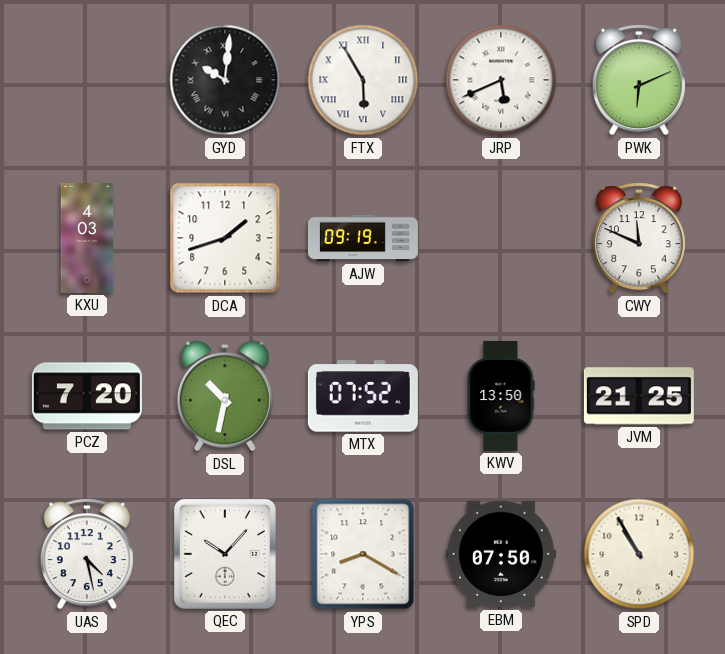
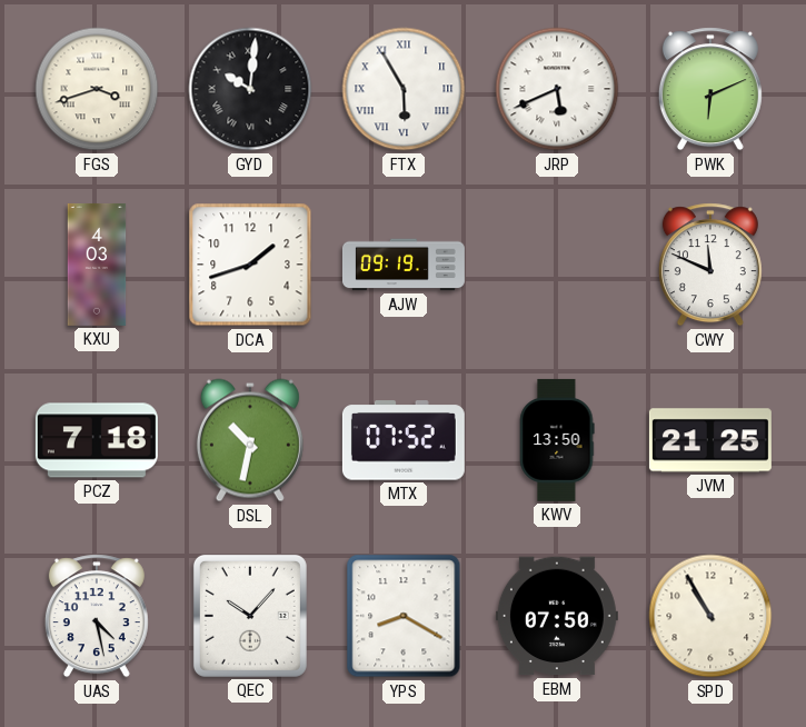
FGS: none -> 3:42 (97, 89)
PCZ: 7:20 -> 7:18 (97, 440)
